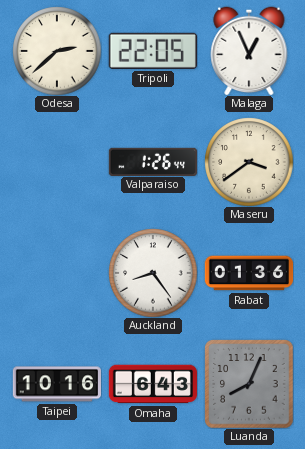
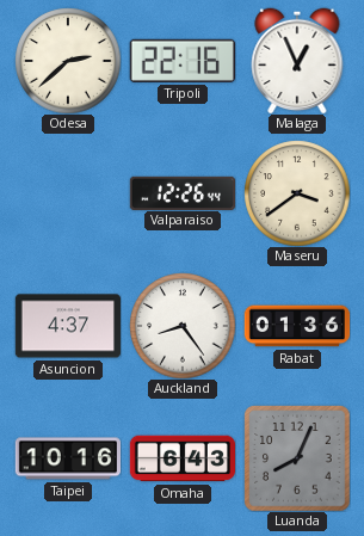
Tripoli: 22:05 -> 22:16 (183, 61)
Valparaiso: 1:26 -> 12:26 (181, 192)
Asuncion: none -> 4:37 (67, 326)
